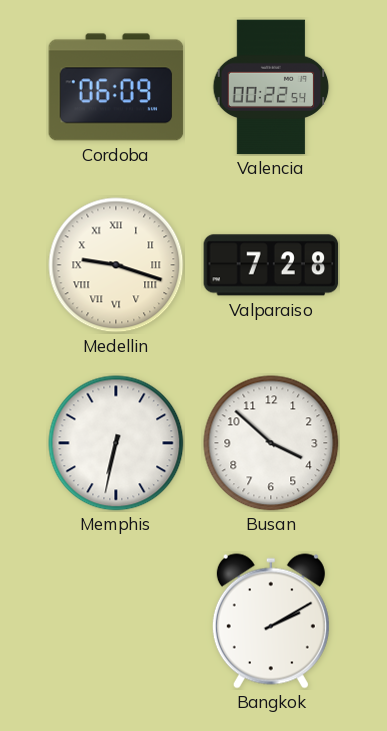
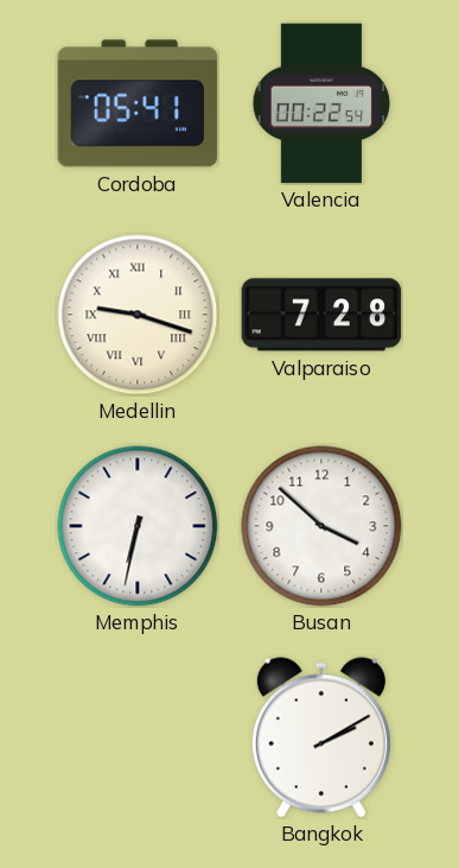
Cordoba: 06:09 -> 05:41 (138, 103)
